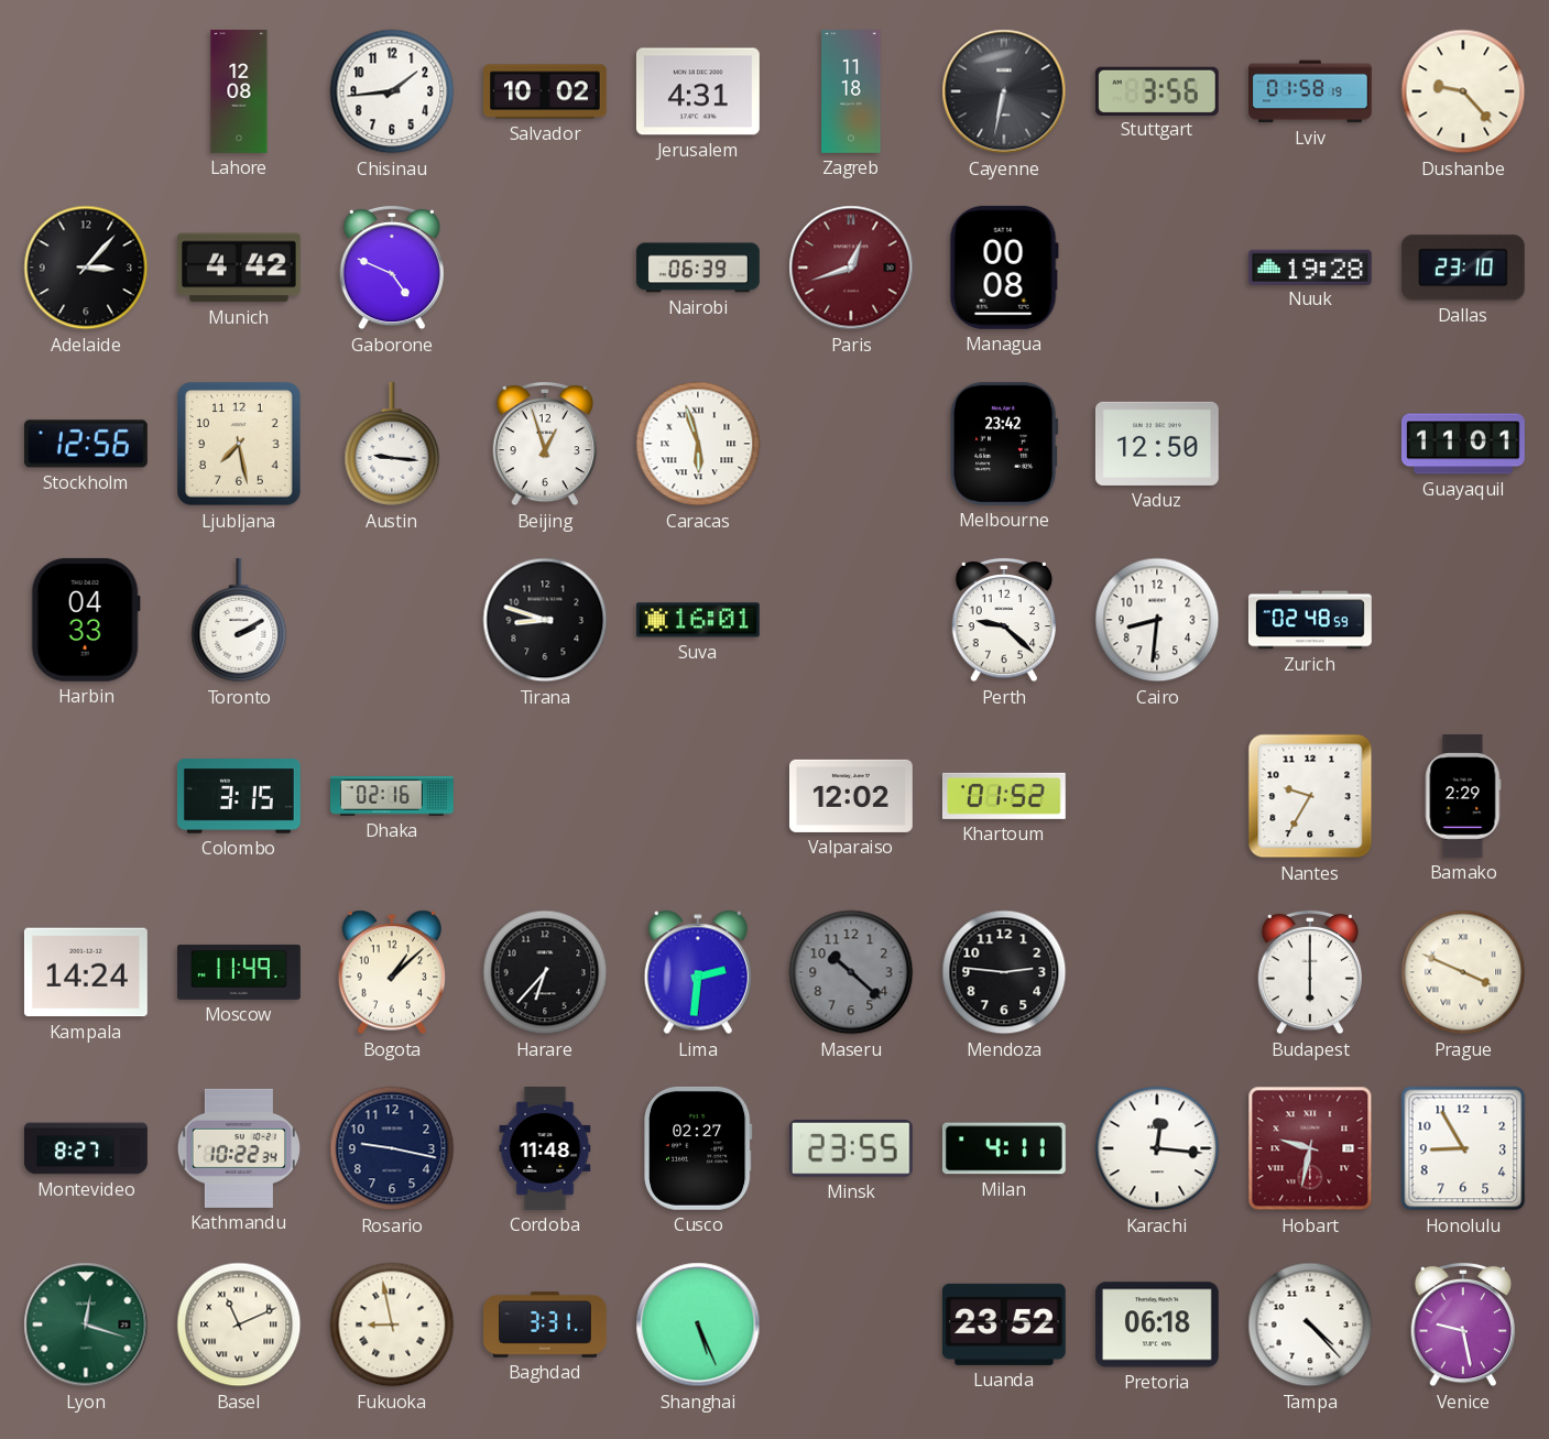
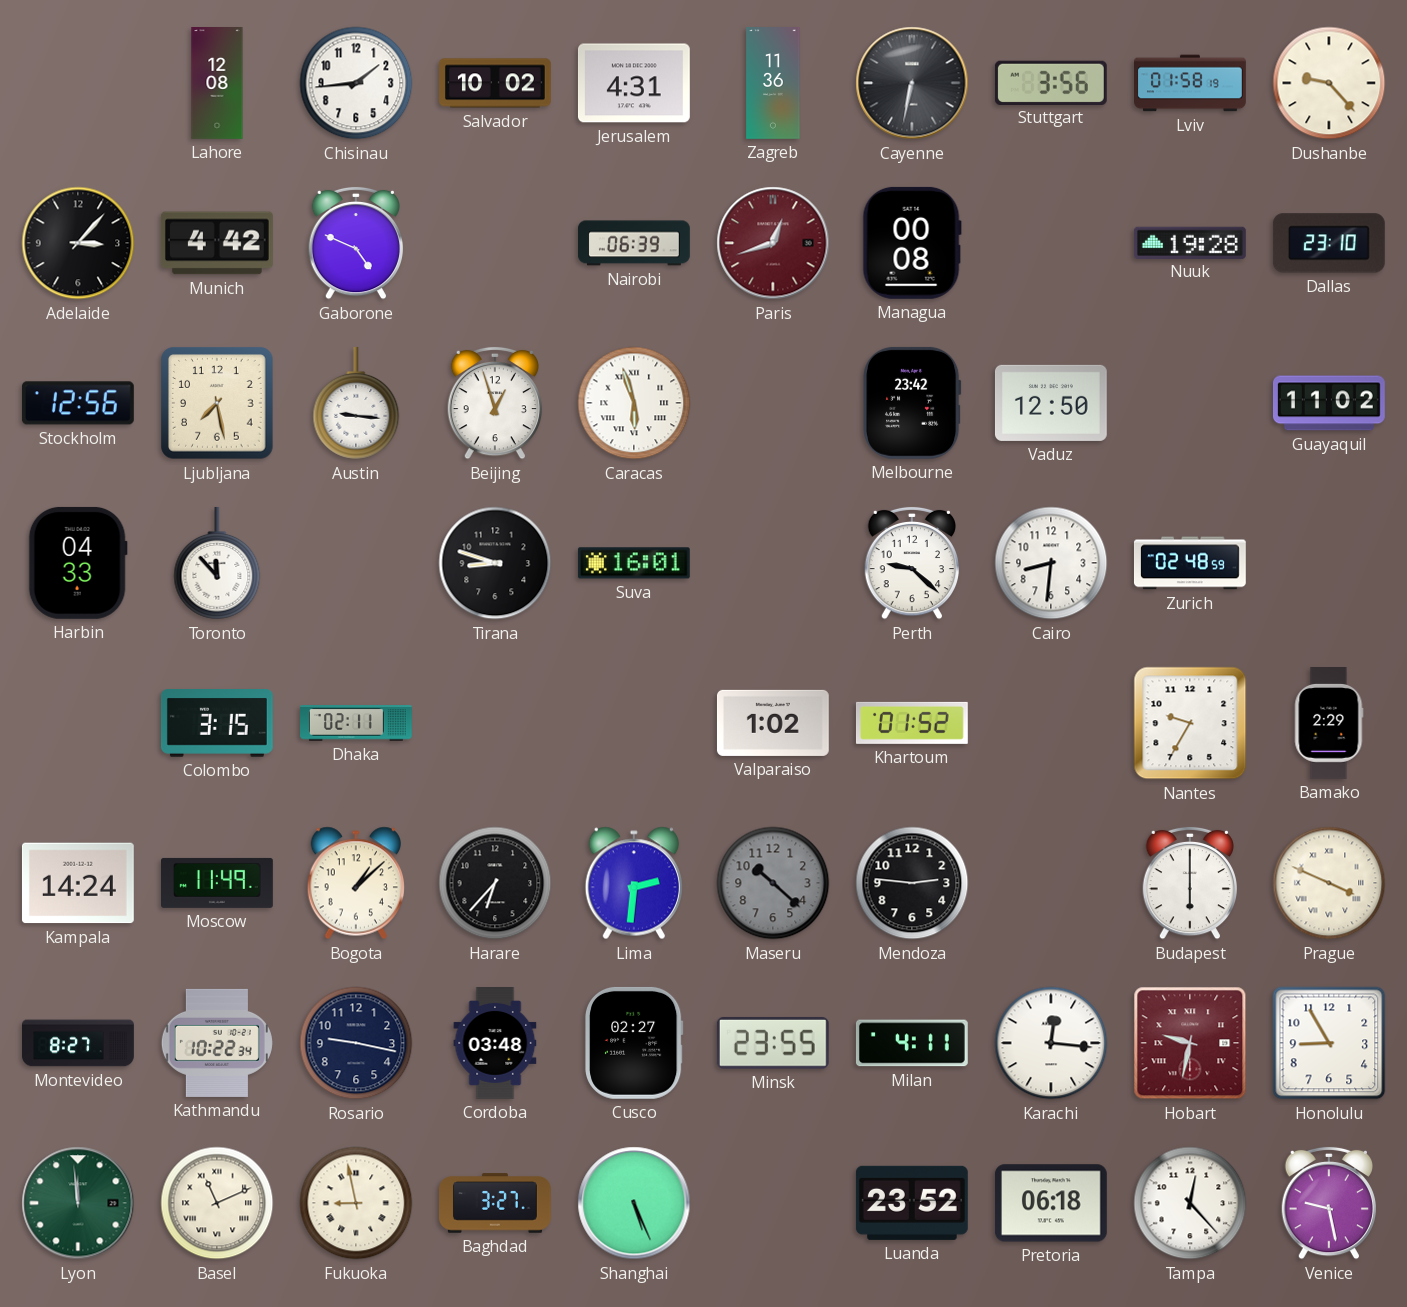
Zagreb: 11:18 -> 11:36 (773, 84)
Guayaquil: 11:01 -> 11:02 (1330, 403)
Toronto: 2:10 -> 11:53 (217, 563)
Dhaka: 02:16 -> 02:11 (357, 723)
Valparaiso: 12:02 -> 1:02 (773, 723)
Cordoba: 11:48 -> 03:48 (495, 1044)
Lyon: 12:18 -> 11:59 (78, 1203)
Baghdad: 3:31 -> 3:27 (496, 1203)
Tampa: 4:23 -> 12:23 (1190, 1203)
